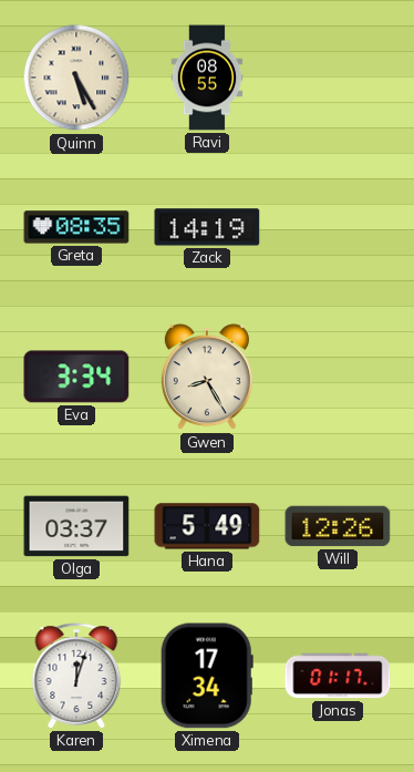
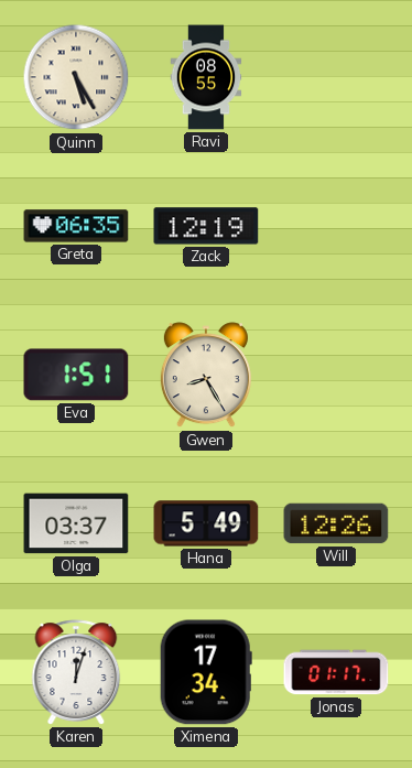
Greta: 08:35 -> 06:35 (76, 226)
Zack: 14:19 -> 12:19 (206, 226)
Eva: 3:34 -> 1:51 (76, 375)
